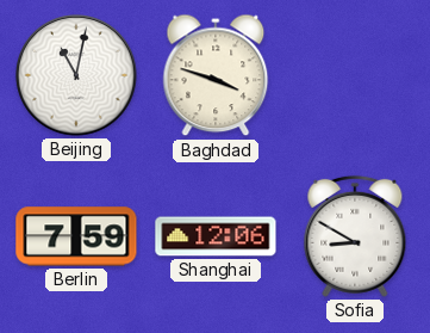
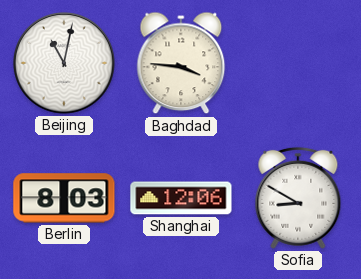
Baghdad: 3:48 -> 3:46 (181, 63)
Berlin: 7:59 -> 8:03 (64, 198)
